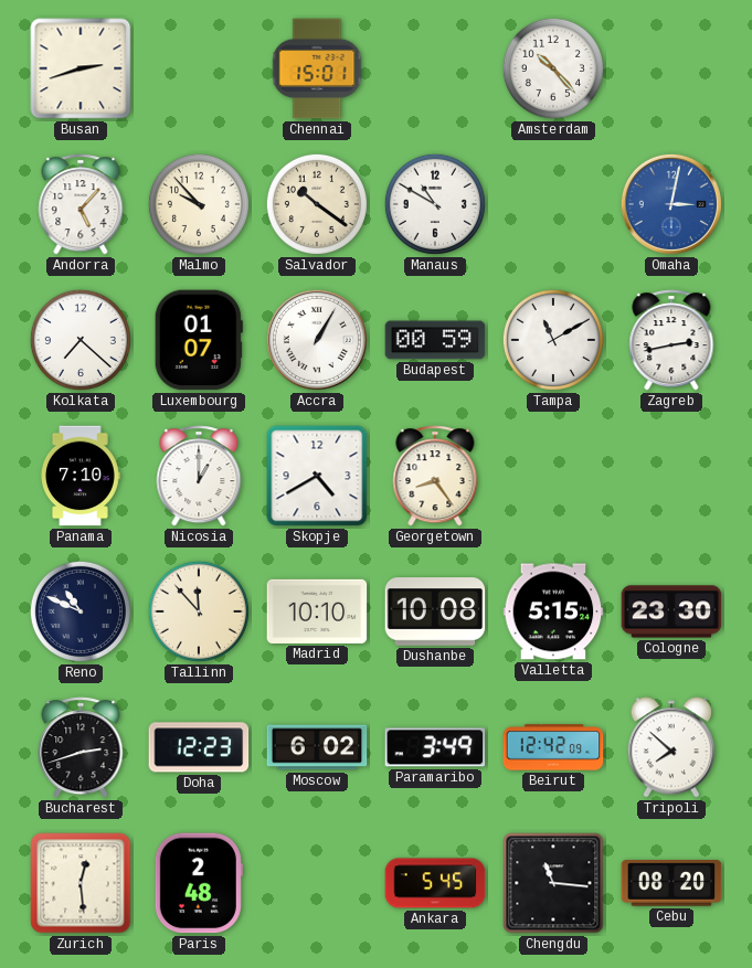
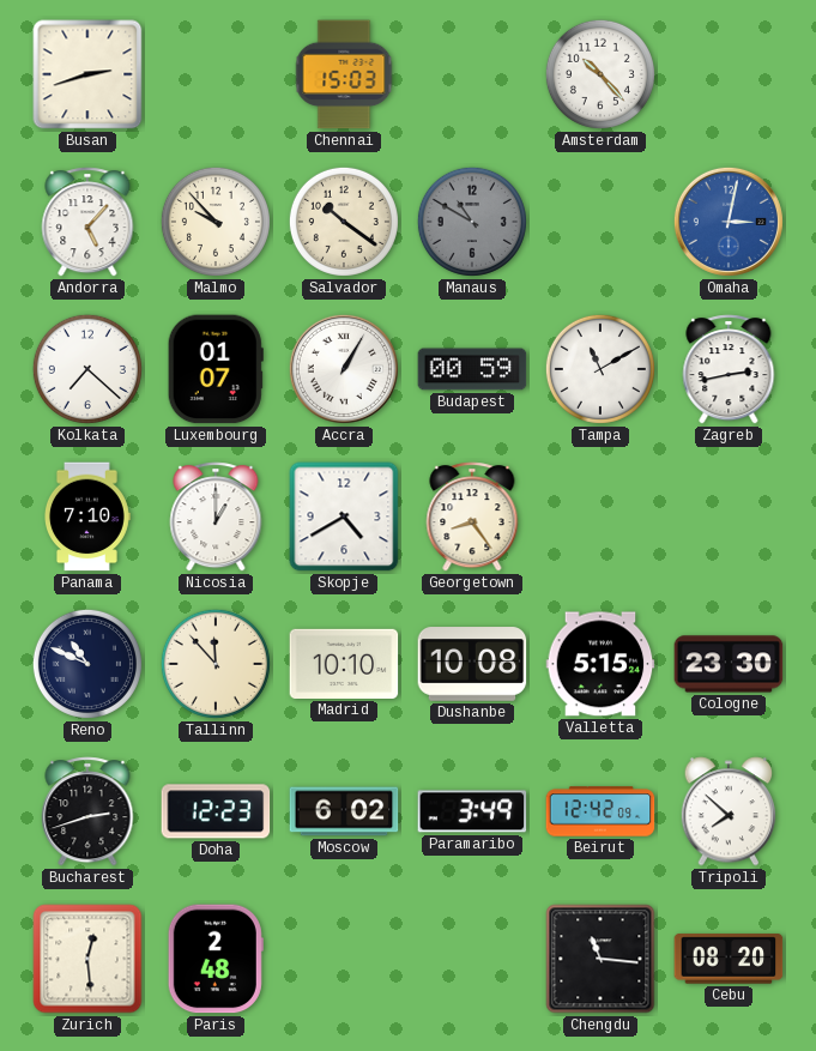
Chennai: 15:01 -> 15:03 (344, 74)
Manaus dial: white -> grey (472, 222)
Ankara: 5:45 -> none (435, 883)
